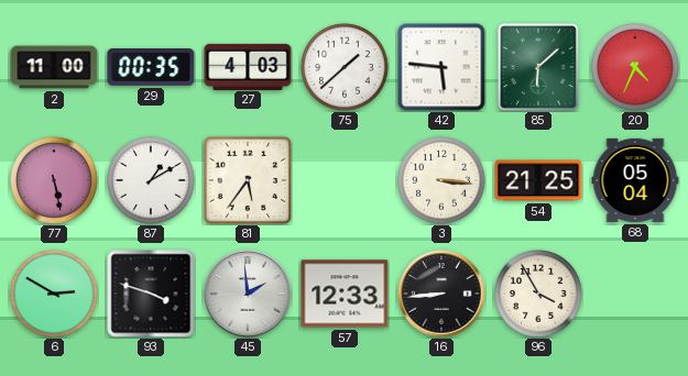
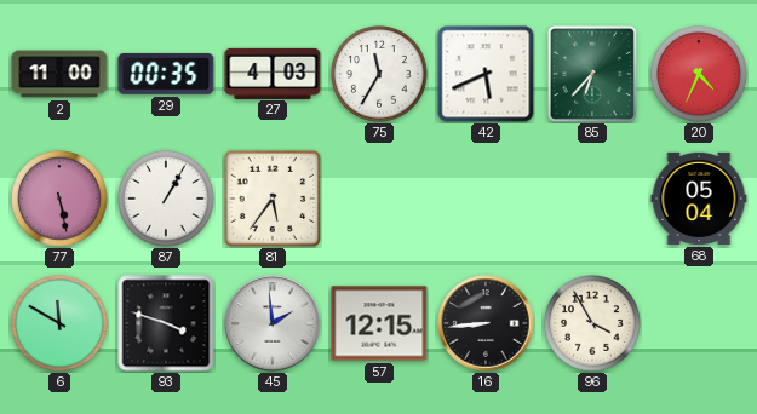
75: 1:38 -> 11:35 (380, 75)
42: 5:46 -> 5:41 (486, 74)
85: 6:08 -> 6:37 (592, 74)
87: 1:10 -> 1:05 (167, 200)
3: 3:16 -> none (443, 181)
54: 21:25 -> none (538, 180)
6: 2:50 -> 11:50 (61, 324)
57: 12:33 -> 12:15 (379, 323)
